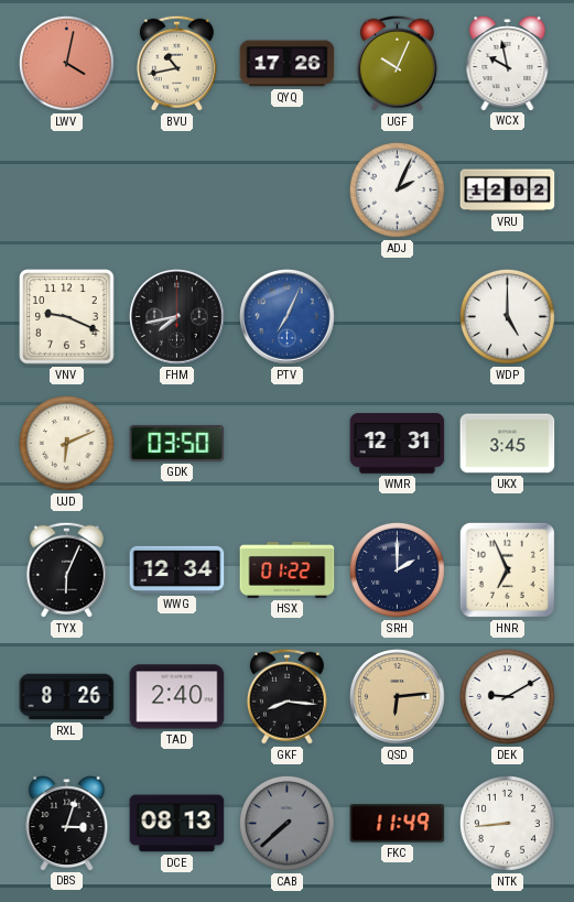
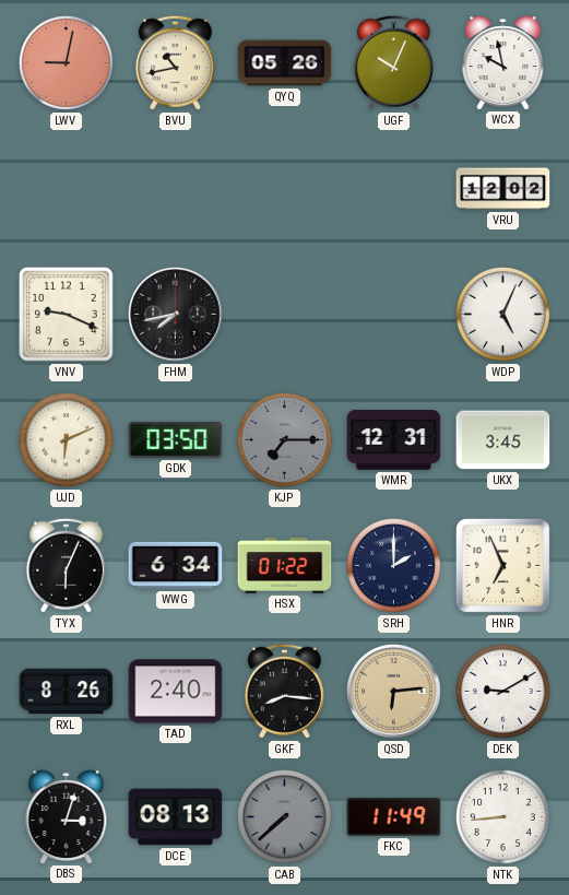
LWV: 4:02 -> 9:02 (66, 62)
QYQ: 17:26 -> 05:26 (285, 63)
ADJ: 2:04 -> none (397, 189)
PTV: 7:04 -> none (288, 317)
WDP: 5:00 -> 5:04 (502, 314)
KJP: none -> 7:15 (284, 439)
WWG: 12:34 -> 6:34 (176, 565)
